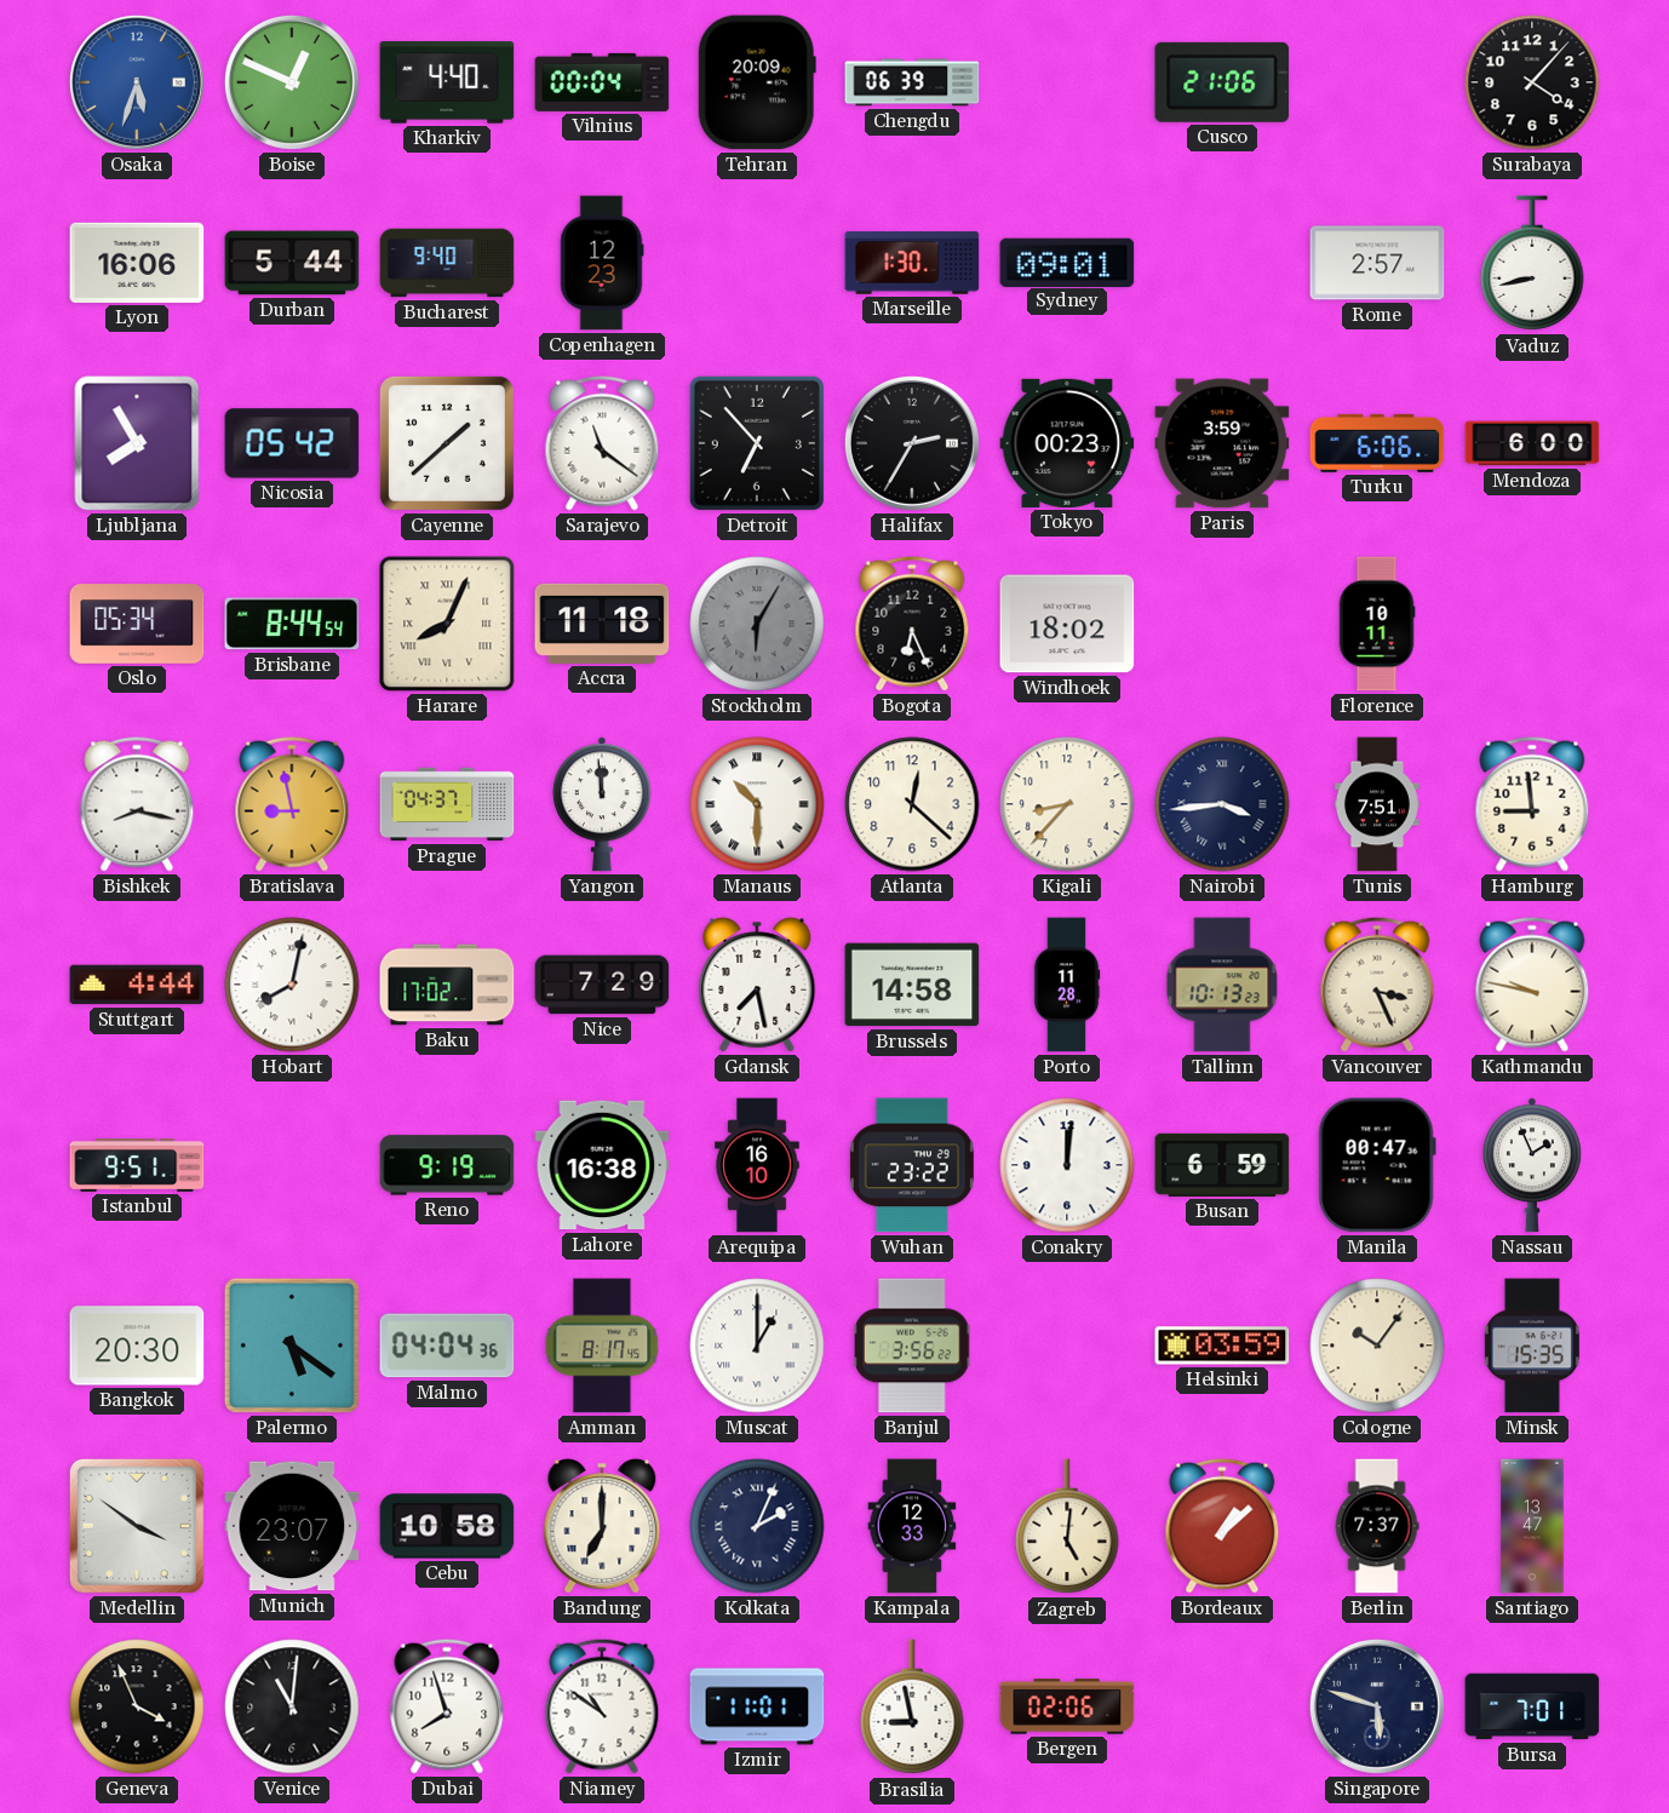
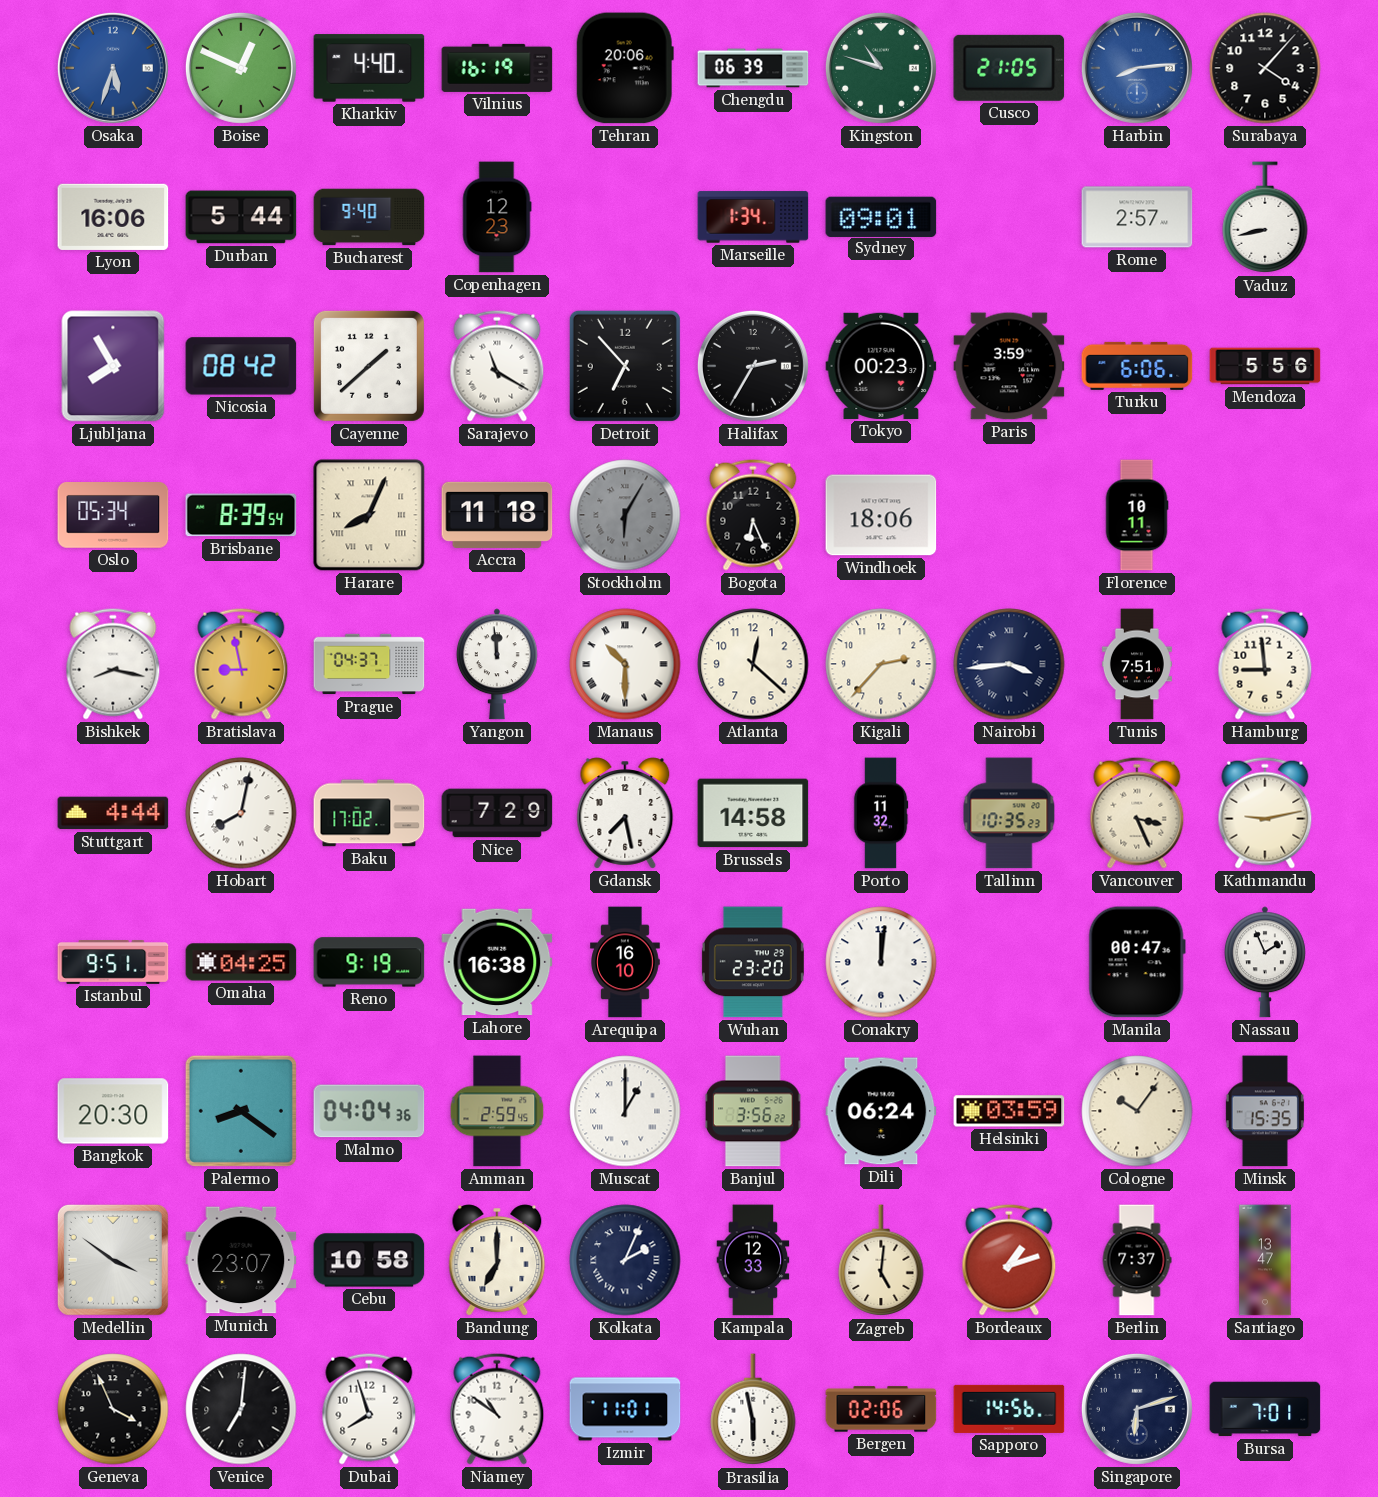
Vilnius: 00:04 -> 16:19 (497, 68)
Tehran: 20:09 -> 20:06 (625, 68)
Kingston: none -> 10:48 (881, 68)
Cusco: 21:06 -> 21:05 (1009, 68)
Harbin: none -> 8:14 (1137, 68)
Marseille: 1:30 -> 1:34 (753, 217)
Nicosia: 05:42 -> 08:42 (241, 366)
Sarajevo: 11:21 -> 11:20 (497, 366)
Mendoza: 6:00 -> 5:56 (1265, 366)
Brisbane: 8:44 -> 8:39 (241, 515)
Windhoek: 18:02 -> 18:06 (881, 515)
Kigali: 8:37 -> 2:37 (881, 664)
Porto: 11:28 -> 11:32 (881, 813)
Tallinn: 10:13 -> 10:35 (1009, 813)
Kathmandu: 9:47 -> 9:13 (1265, 813)
Omaha: none -> 04:25 (241, 962)
Wuhan: 23:22 -> 23:20 (753, 962)
Busan: 6:59 -> none (1222, 1165)
Palermo: 5:21 -> 8:21 (241, 1111)
Amman: 8:17 -> 2:59 (497, 1111)
Dili: none -> 06:24 (881, 1111)
Bordeaux: 1:08 -> 1:12 (1009, 1260)
Venice: 11:01 -> 7:01 (241, 1409)
Brasilia: 8:58 -> 5:58 (753, 1410)
Sapporo: none -> 14:56 (1009, 1409)
Singapore: 5:48 -> 6:12 (1137, 1409)
